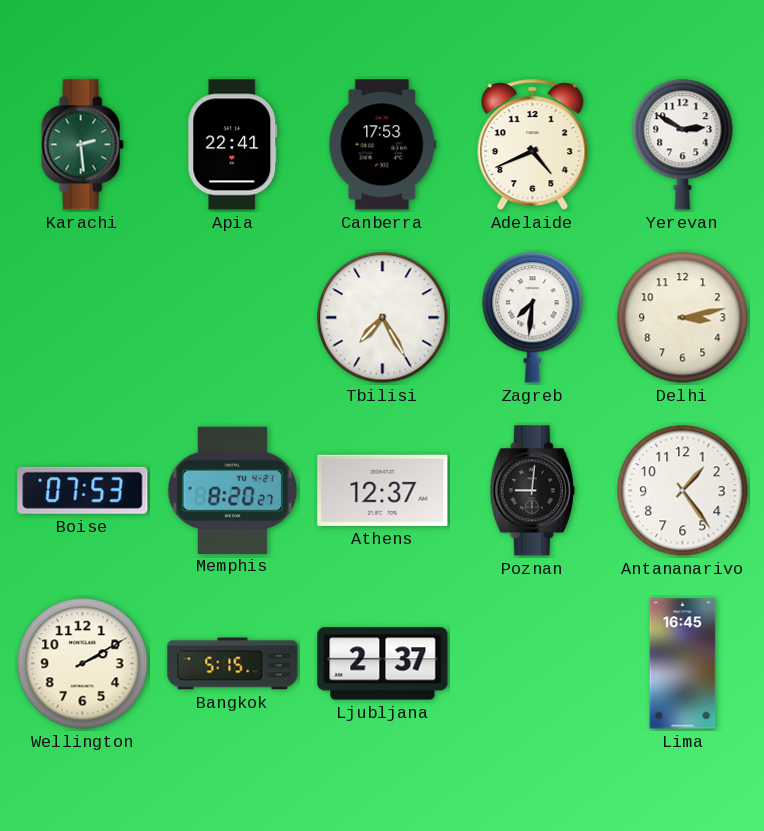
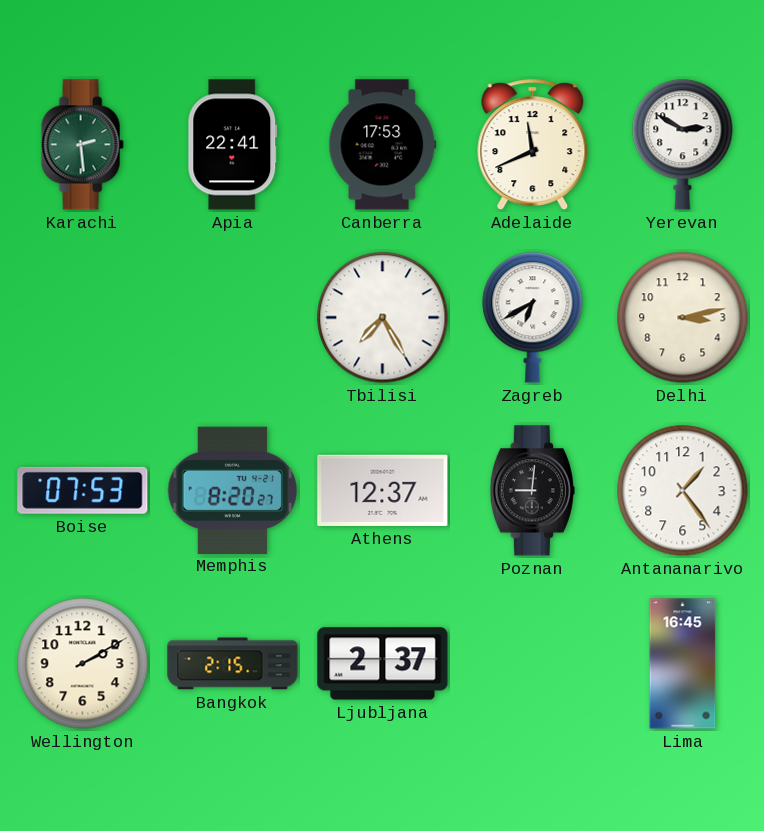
Adelaide: 4:41 -> 11:41 (533, 145)
Zagreb: 7:31 -> 6:40 (533, 318)
Bangkok: 5:15 -> 2:15 (233, 664)
